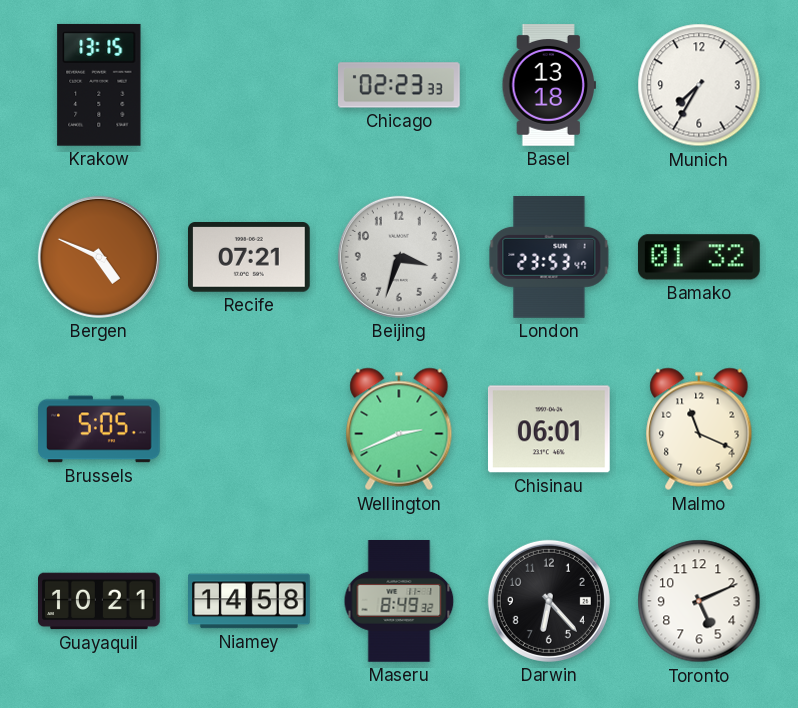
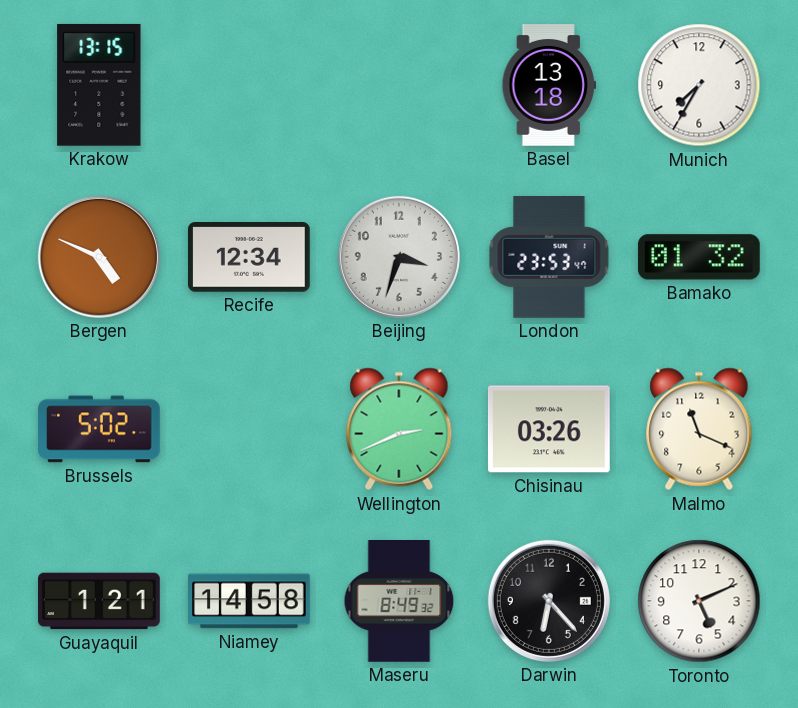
Chicago: 02:23 -> none (400, 85)
Recife: 07:21 -> 12:34 (250, 258)
Brussels: 5:05 -> 5:02 (99, 429)
Chisinau: 06:01 -> 03:26 (549, 429)
Guayaquil: 10:21 -> 1:21 (100, 601)
